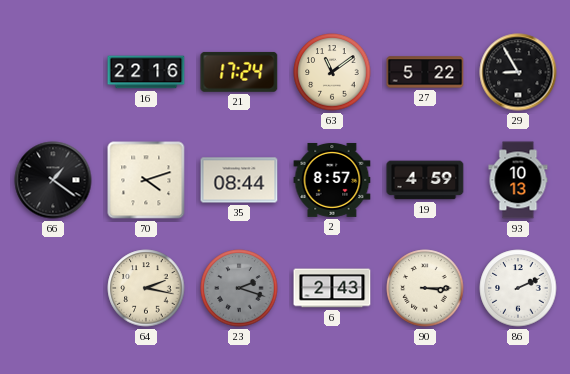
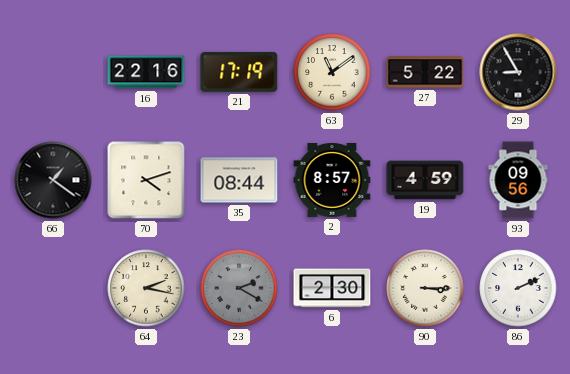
21: 17:24 -> 17:19 (239, 72)
93: 10:13 -> 09:56 (518, 180)
23: 2:18 -> 2:20 (239, 288)
6: 2:43 -> 2:30 (332, 288)
